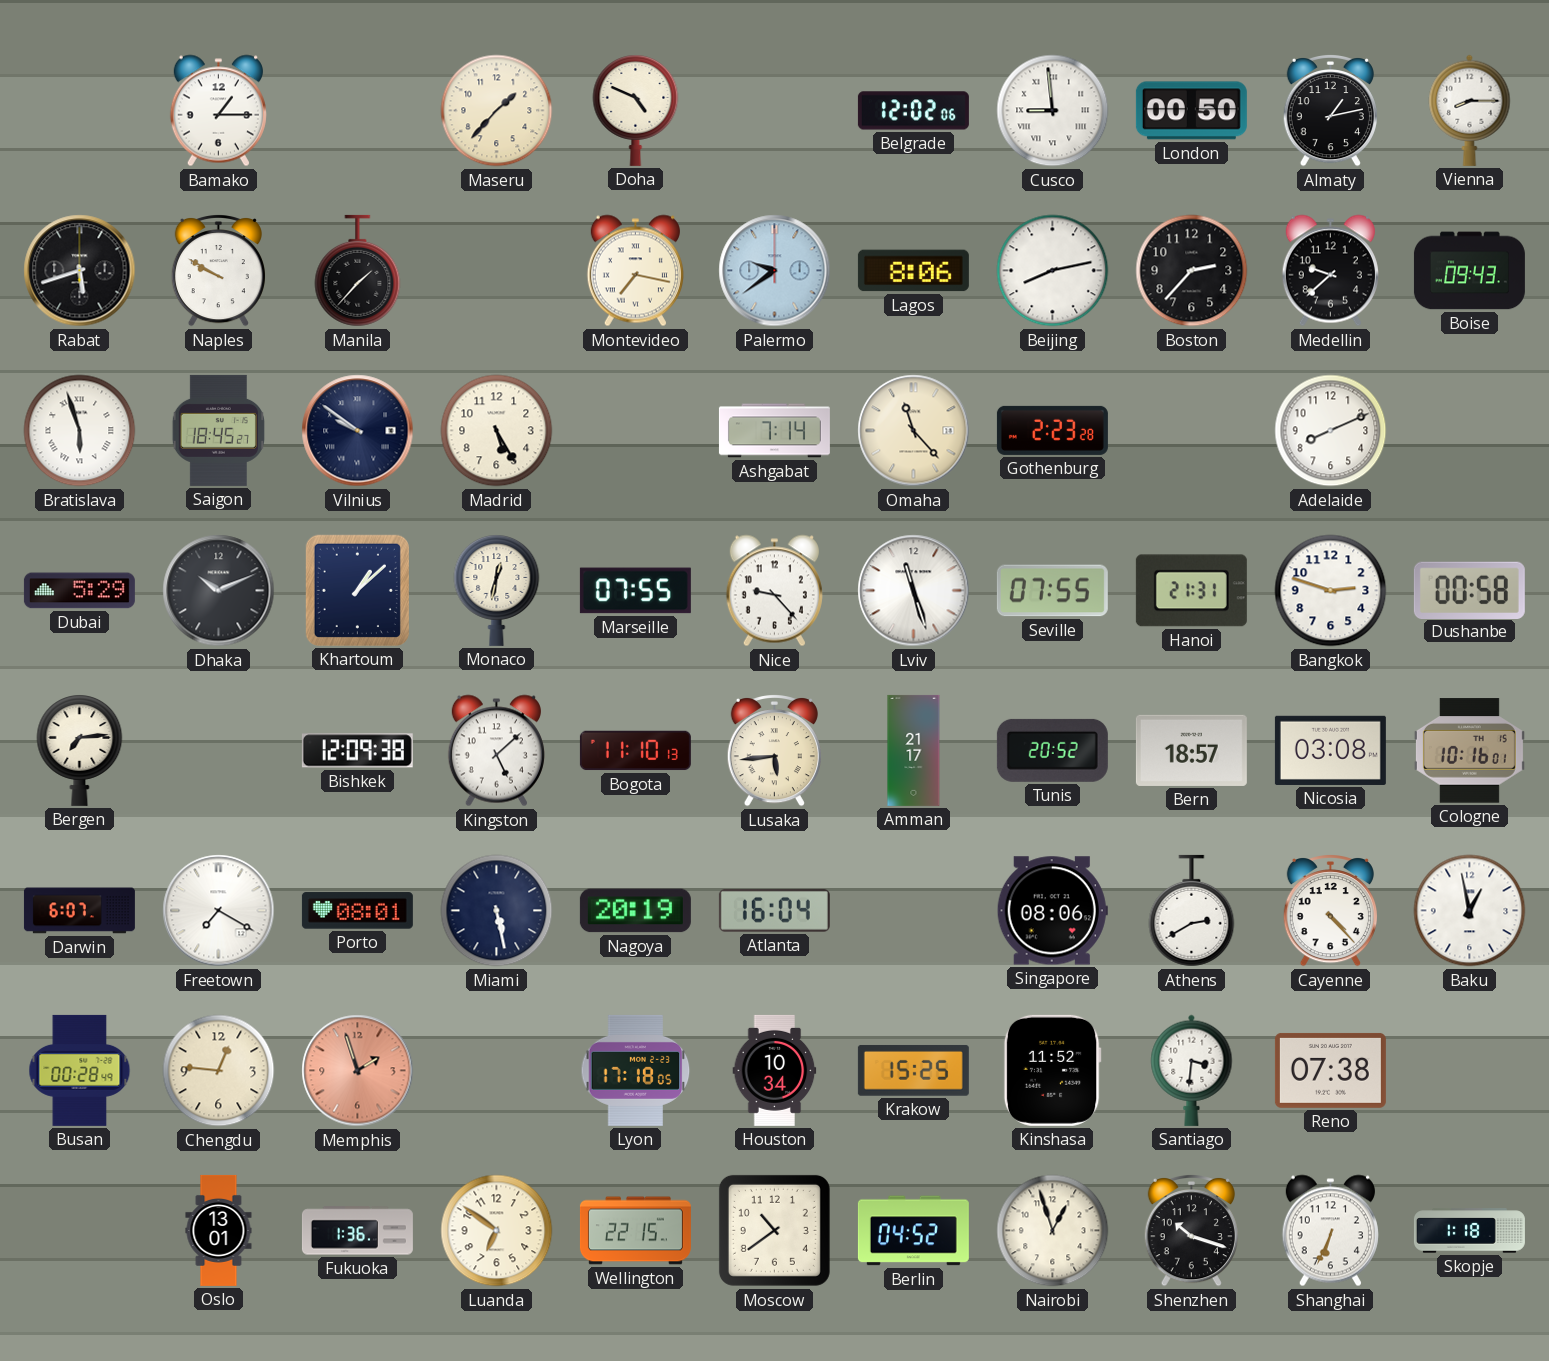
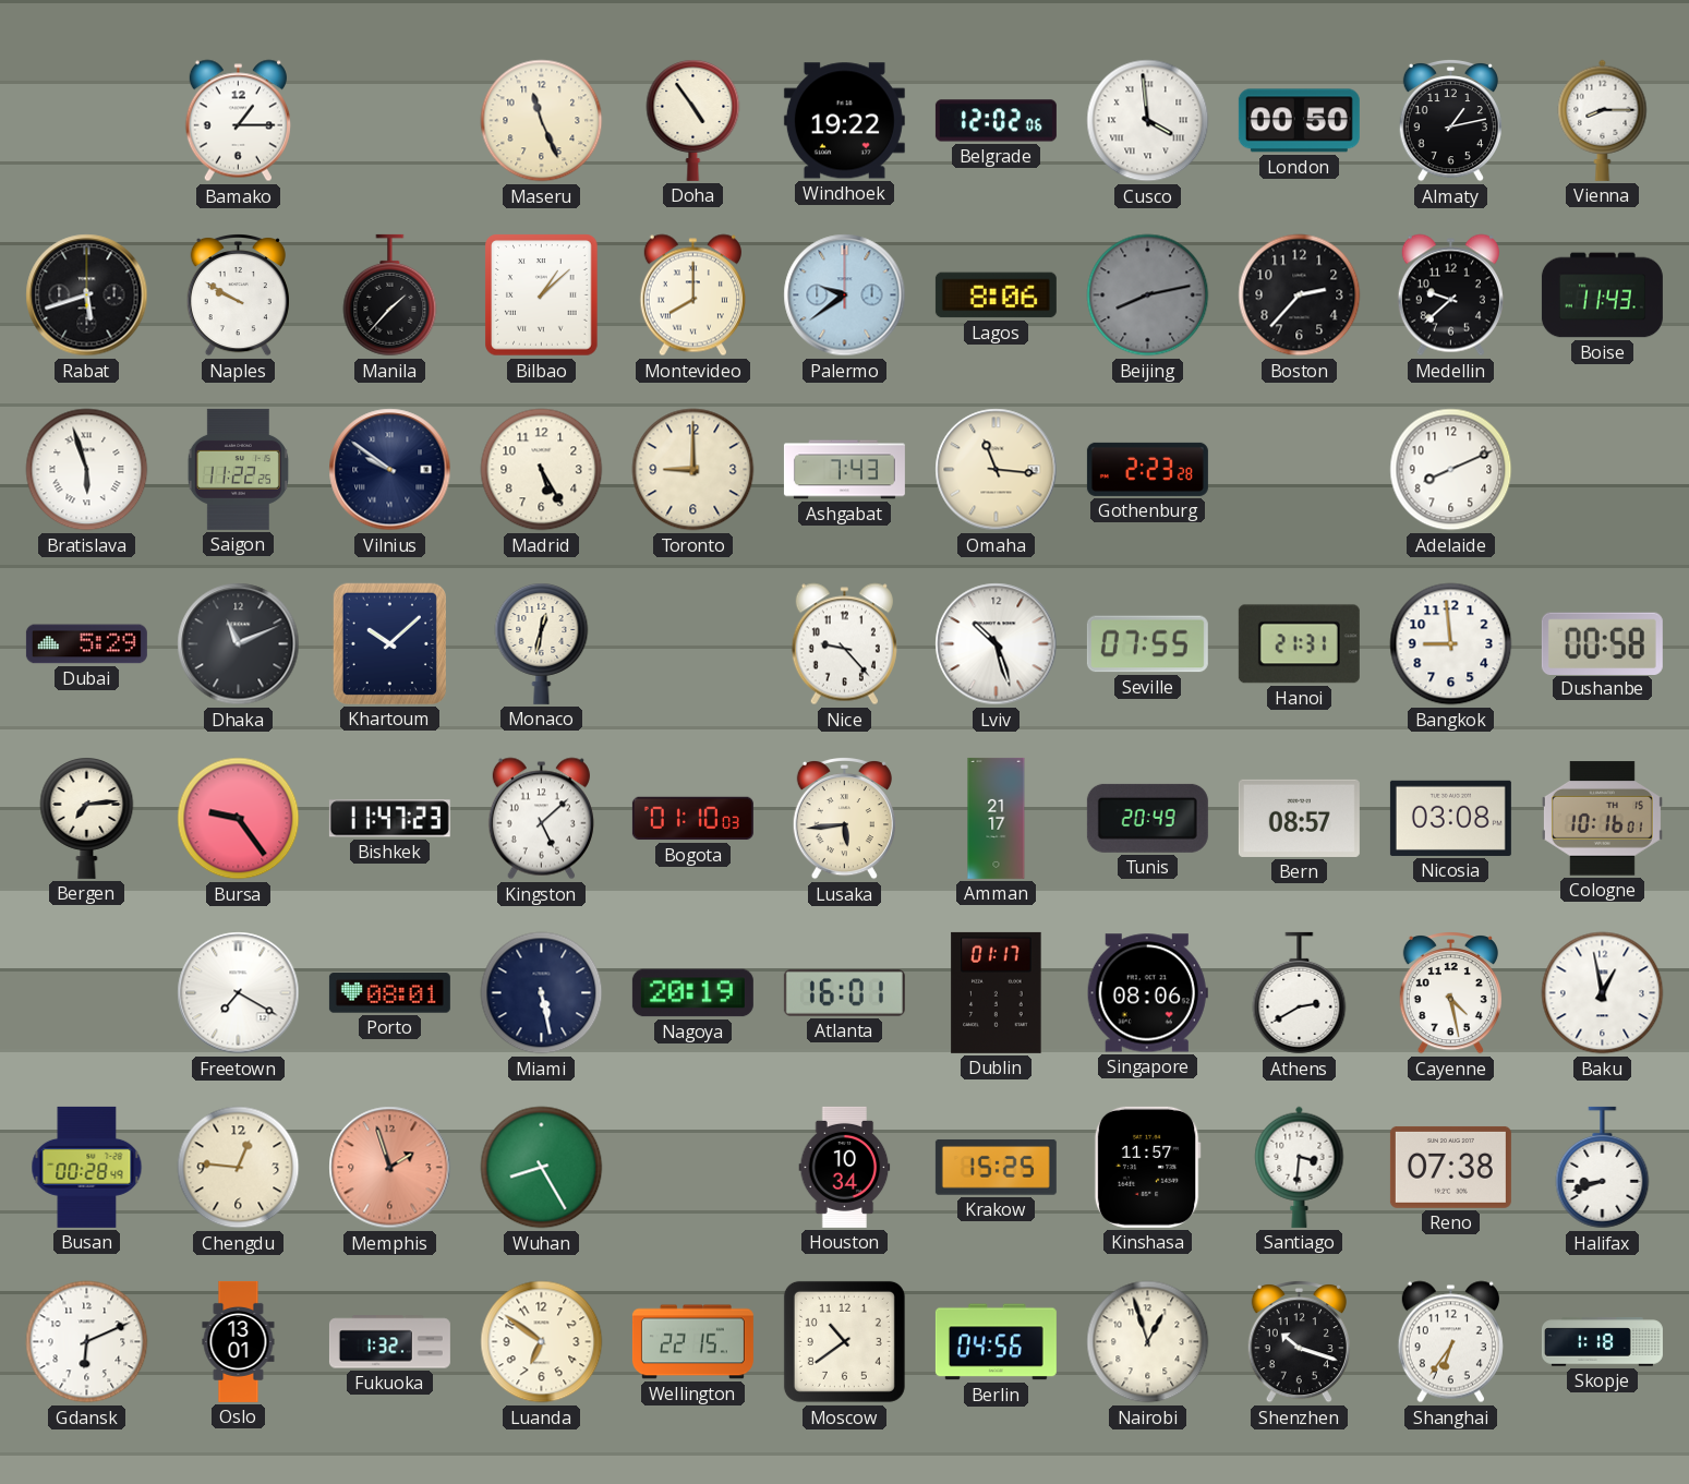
Maseru: 1:37 -> 11:26 (542, 121)
Doha: 4:49 -> 4:54 (693, 121)
Windhoek: none -> 19:22 (844, 121)
Cusco: 8:59 -> 3:59 (1148, 121)
Bilbao: none -> 1:08 (542, 295)
Montevideo: 7:17 -> 8:00 (692, 295)
Beijing dial: white -> grey (1148, 295)
Boise: 09:43 -> 11:43 (1602, 295)
Saigon: 18:45 -> 11:22 (238, 469)
Toronto: none -> 9:00 (693, 470)
Ashgabat: 7:14 -> 7:43 (844, 470)
Omaha: 11:23 -> 11:16 (997, 470)
Dhaka: 10:11 -> 11:11 (239, 644)
Khartoum: 1:08 -> 10:08 (389, 643)
Marseille: 07:55 -> none (635, 591)
Lviv: 11:27 -> 10:27 (997, 644)
Bangkok: 2:48 -> 8:59 (1451, 644)
Bursa: none -> 9:24 (239, 819)
Bishkek: 12:09 -> 11:47 (389, 819)
Bogota: 11:10 -> 01:10 (692, 819)
Tunis: 20:52 -> 20:49 (1147, 818)
Bern: 18:57 -> 08:57 (1299, 818)
Darwin: 6:07 -> none (79, 911)
Atlanta: 16:04 -> 16:01 (844, 992)
Dublin: none -> 01:17 (997, 992)
Cayenne: 4:23 -> 4:28 (1450, 992)
Wuhan: none -> 8:25 (542, 1168)
Lyon: 17:18 -> none (636, 1070)
Kinshasa: 11:52 -> 11:57 (1147, 1167)
Halifax: none -> 8:42 (1603, 1168)
Gdansk: none -> 6:11 (87, 1342)
Fukuoka: 1:36 -> 1:32 (389, 1342)
Berlin: 04:52 -> 04:56 (996, 1342)
Shanghai: 6:34 -> 6:36 (1450, 1342)
